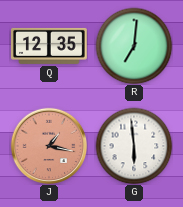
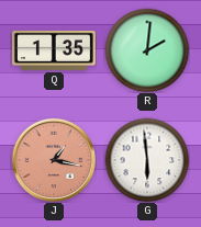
Q: 12:35 -> 1:35 (55, 50)
R: 7:01 -> 2:01 (147, 50)
